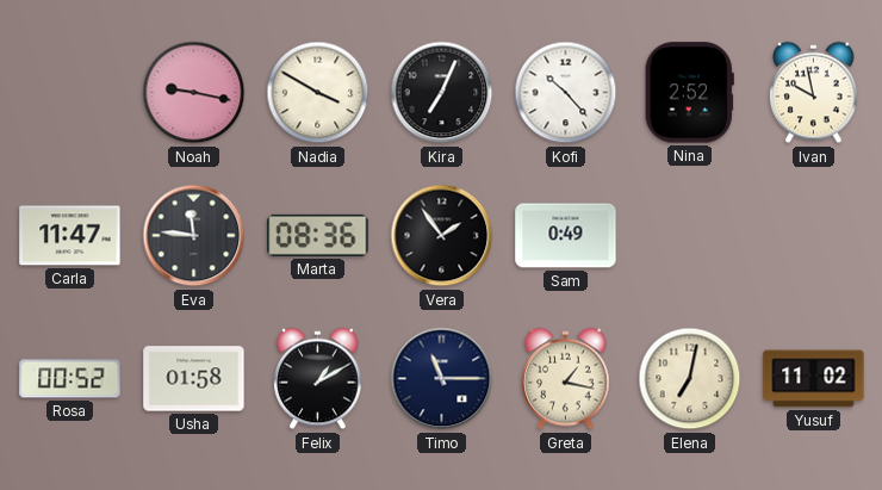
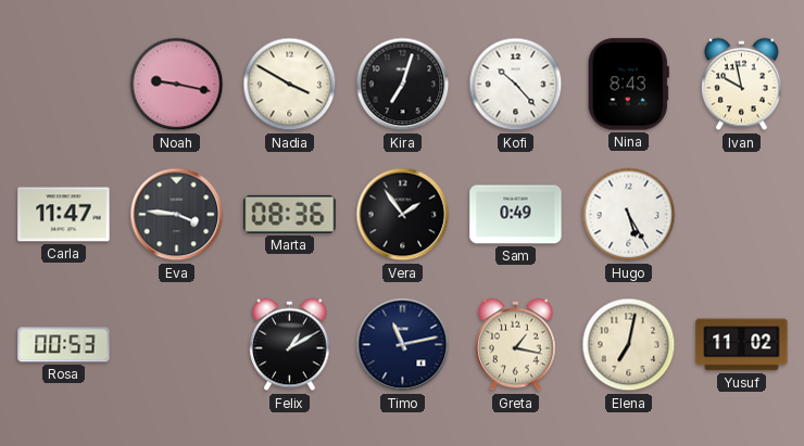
Kira: 7:04 -> 7:03 (403, 85)
Nina: 2:52 -> 8:43 (628, 85)
Eva: 11:46 -> 3:46 (177, 215)
Hugo: none -> 5:25 (629, 215)
Rosa: 00:52 -> 00:53 (64, 345)
Usha: 01:58 -> none (194, 379)
Timo: 11:15 -> 11:13 (403, 345)
